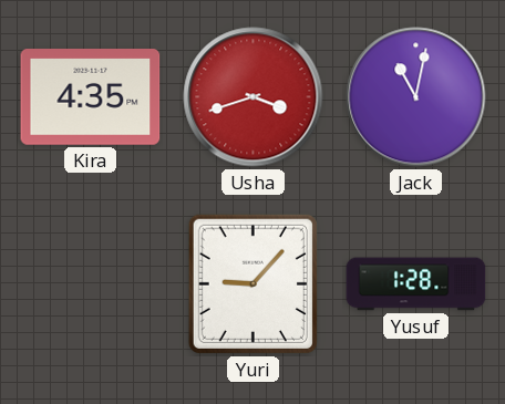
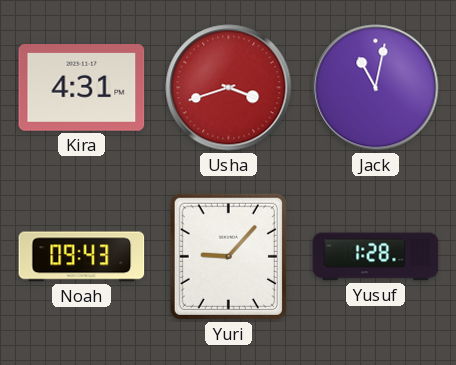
Kira: 4:35 -> 4:31 (82, 88)
Noah: none -> 09:43 (82, 257)
